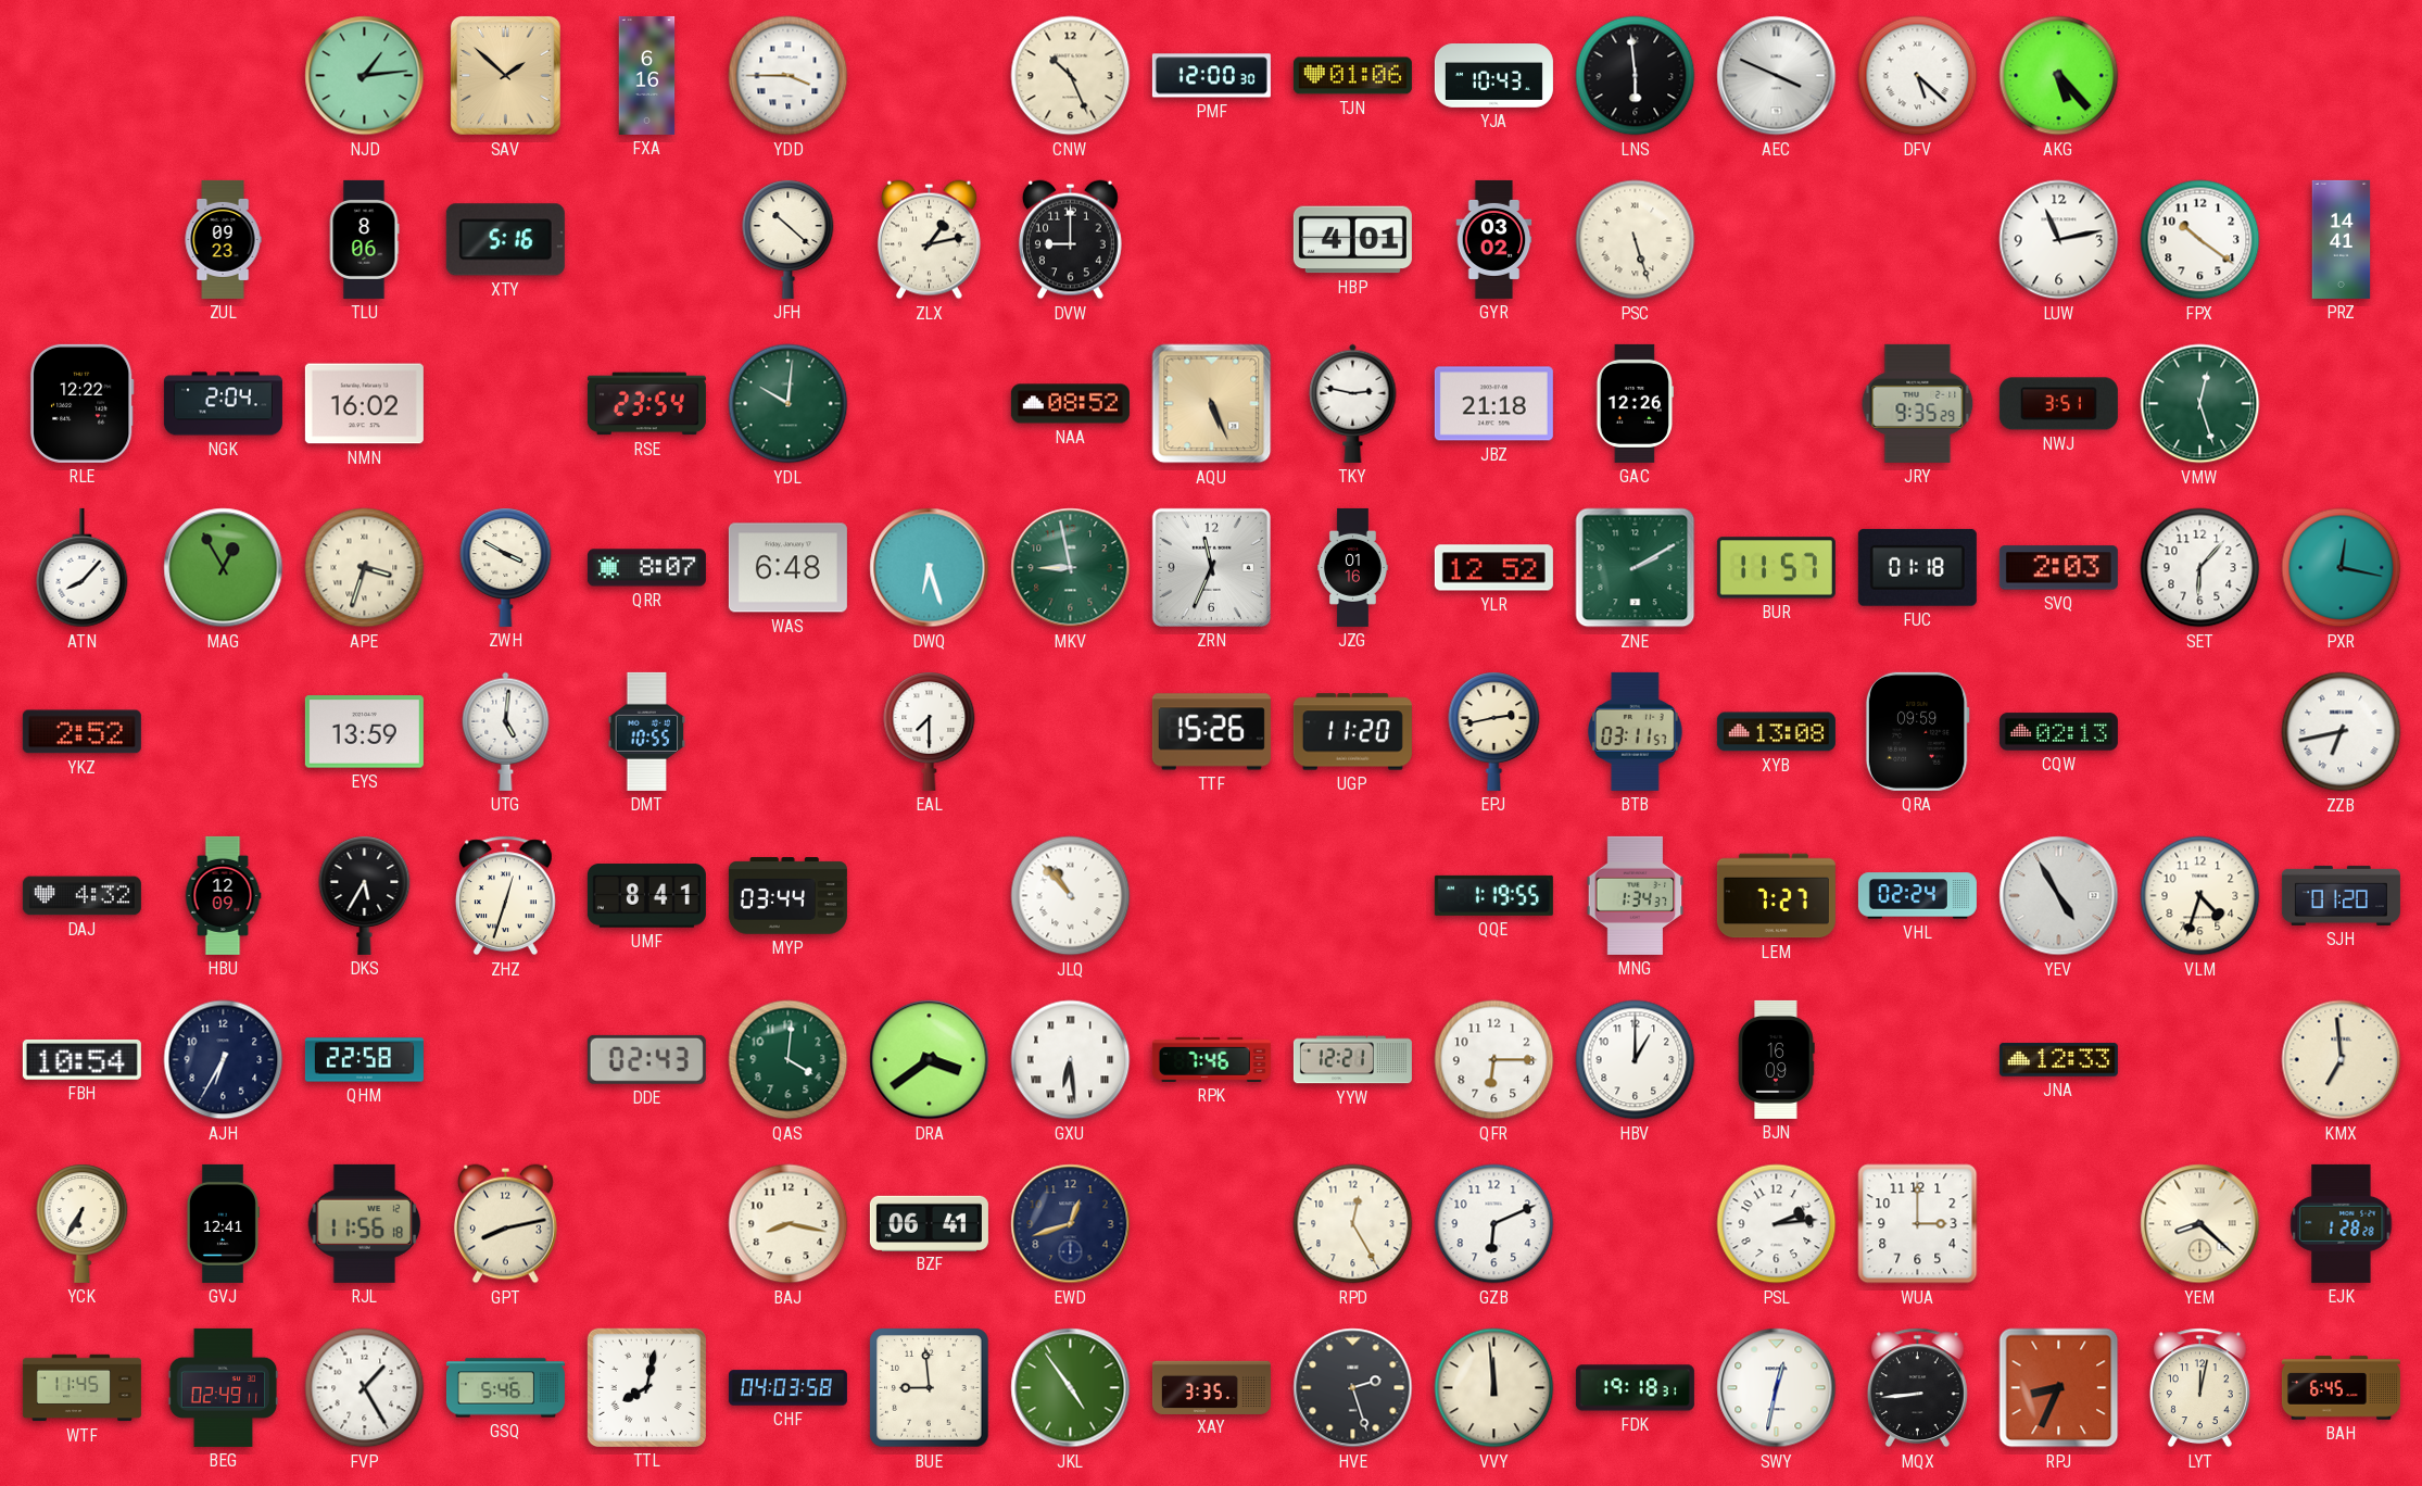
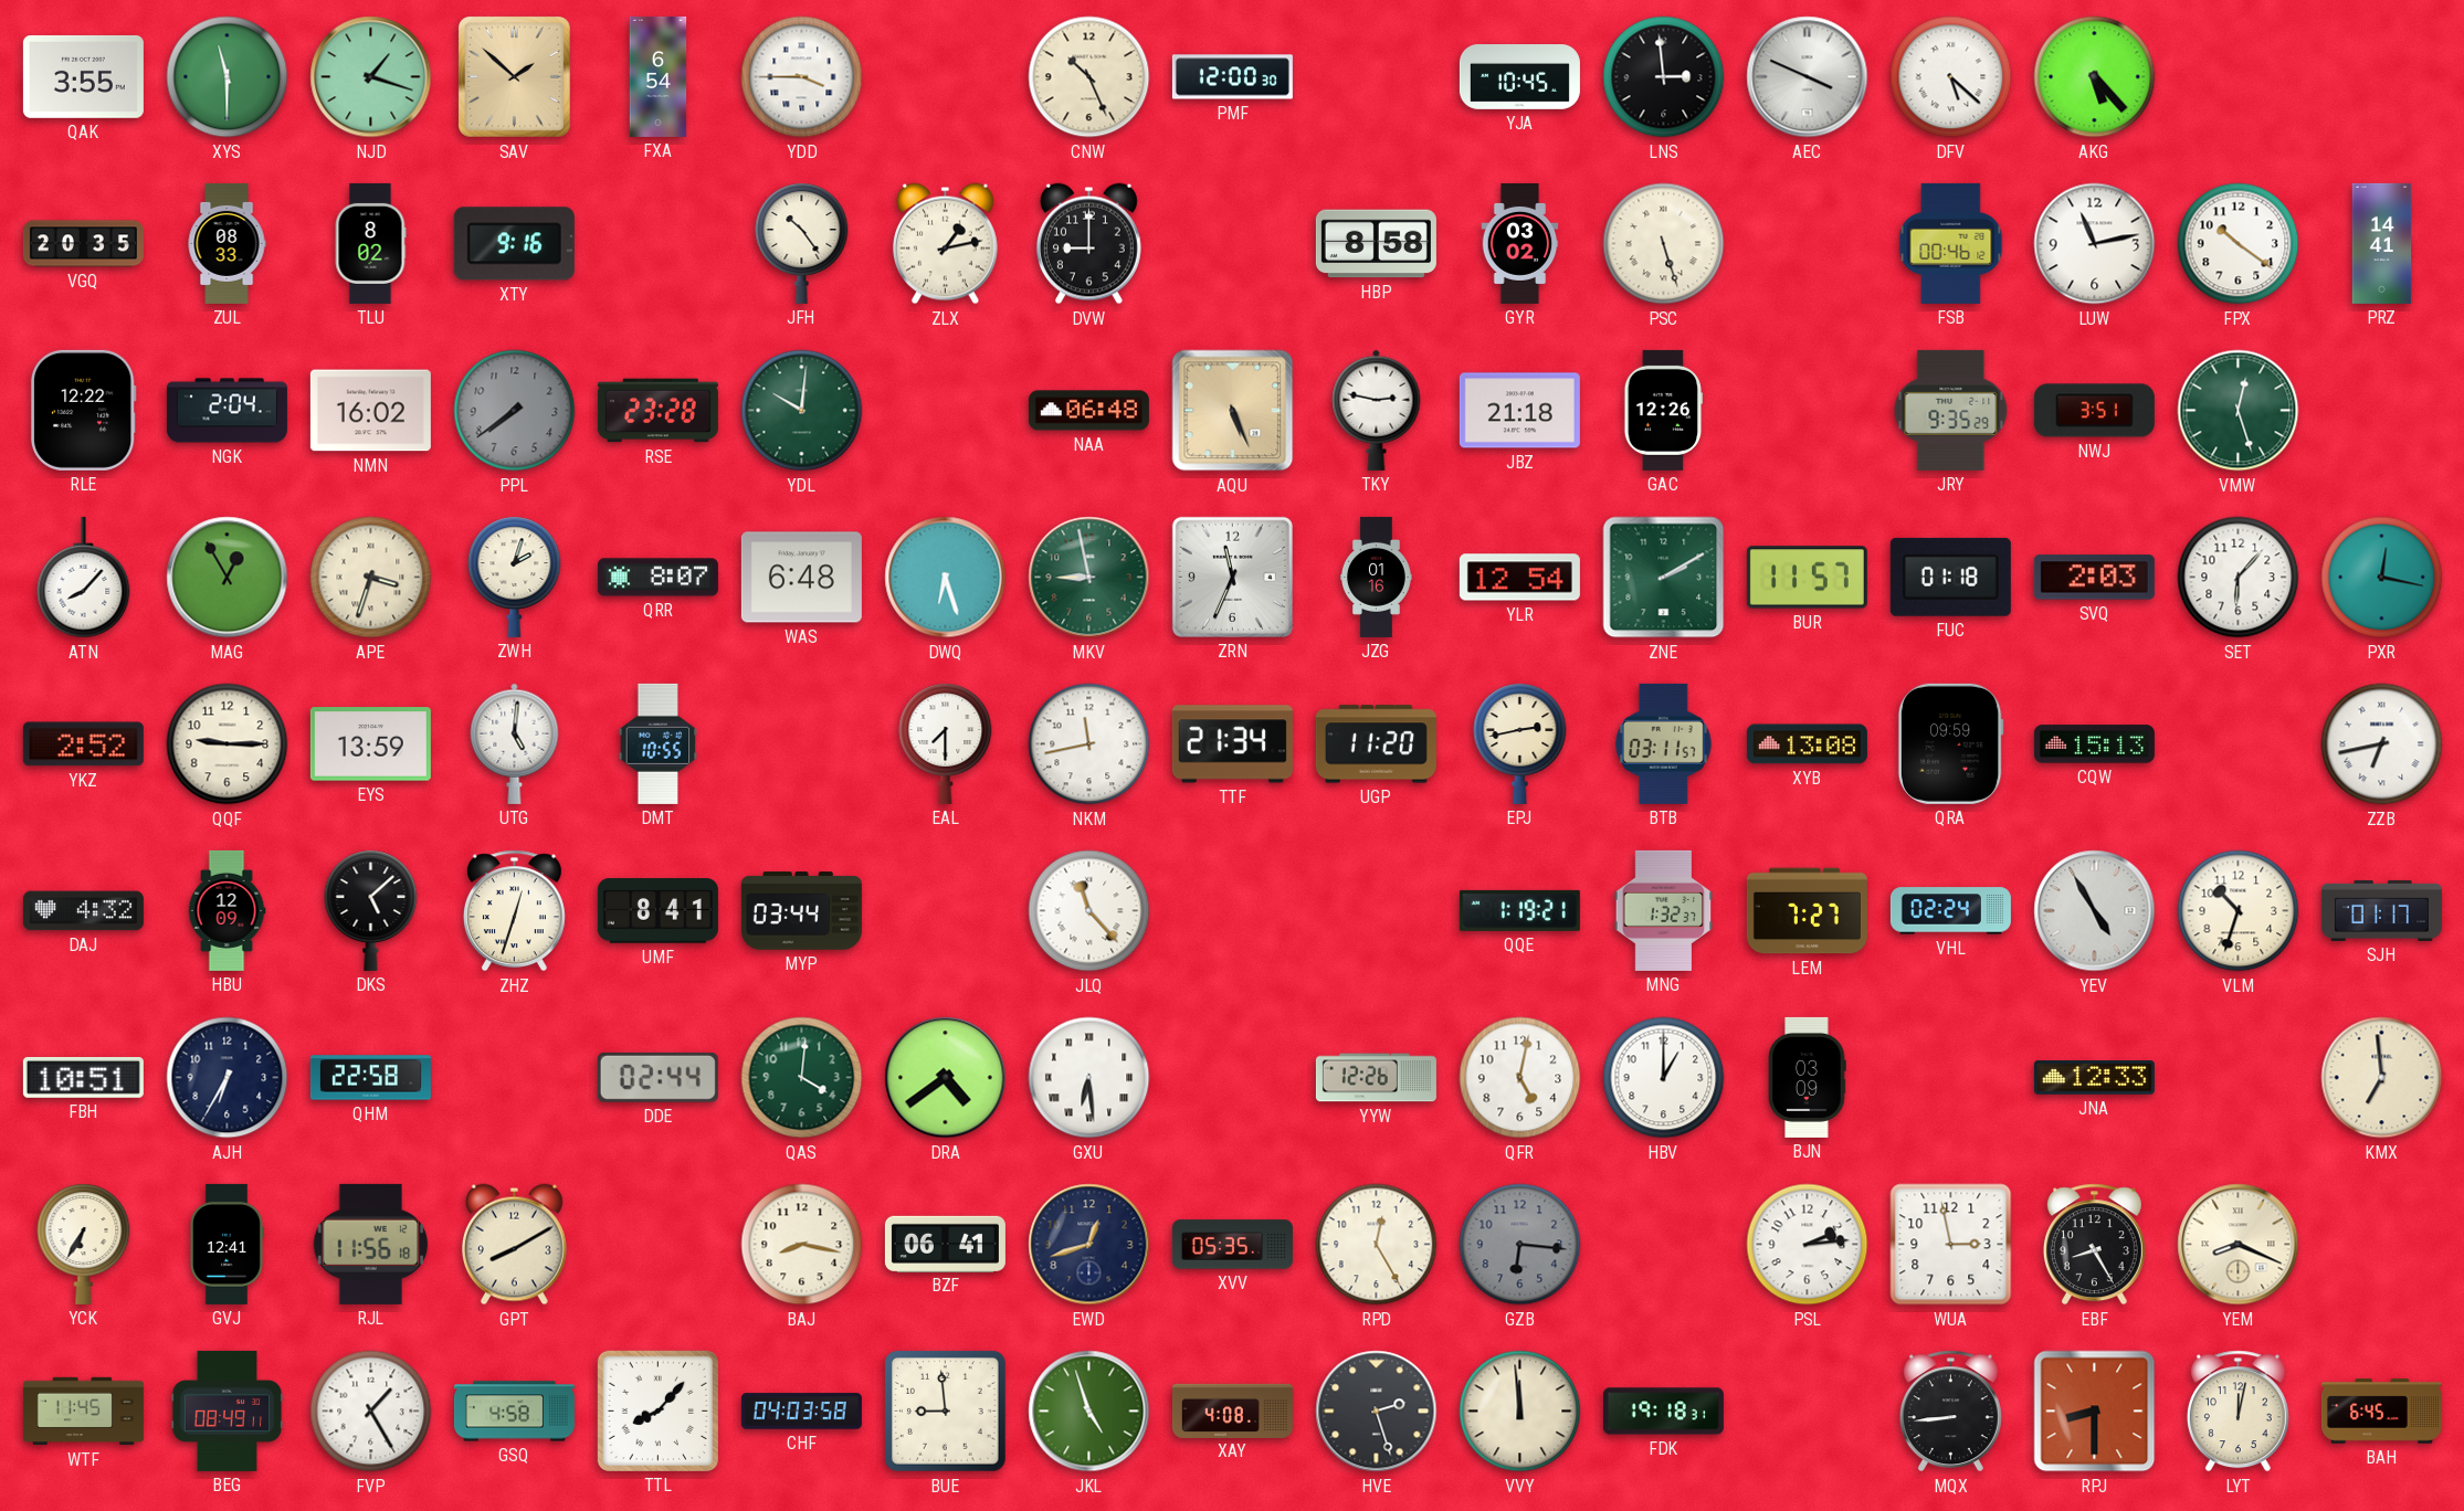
QAK: none -> 3:55 (83, 76)
XYS: none -> 11:30 (228, 77)
NJD: 1:14 -> 1:18 (371, 77)
FXA: 6:16 -> 6:54 (659, 76)
TJN: 01:06 -> none (1352, 76)
YJA: 10:43 -> 10:45 (1519, 77)
LNS: 5:59 -> 2:59 (1664, 77)
VGQ: none -> 20:35 (83, 244)
ZUL: 09:23 -> 08:33 (227, 243)
TLU: 8:06 -> 8:02 (370, 243)
XTY: 5:16 -> 9:16 (514, 244)
JFH: 10:22 -> 10:24 (802, 243)
HBP: 4:01 -> 8:58 (1376, 244)
FSB: none -> 00:46 (1951, 243)
PPL: none -> 7:39 (515, 411)
RSE: 23:54 -> 23:28 (657, 411)
NAA: 08:52 -> 06:48 (1088, 411)
ZWH: 3:50 -> 2:03 (515, 577)
YLR: 12:52 -> 12:54 (1519, 578)
QQF: none -> 9:15 (228, 744)
NKM: none -> 11:43 (1089, 744)
TTF: 15:26 -> 21:34 (1232, 744)
CQW: 02:13 -> 15:13 (2094, 744)
DKS: 5:35 -> 5:08 (371, 910)
JLQ: 10:53 -> 11:23 (1089, 911)
QQE: 1:19:55 -> 1:19:21 (1519, 910)
MNG: 1:34 -> 1:32 (1664, 910)
VLM: 4:33 -> 10:33 (2239, 911)
SJH: 01:20 -> 01:17 (2381, 910)
FBH: 10:54 -> 10:51 (83, 1077)
DDE: 02:43 -> 02:44 (657, 1077)
DRA: 3:39 -> 4:39 (946, 1078)
RPK: 7:46 -> none (1211, 1059)
YYW: 12:21 -> 12:26 (1376, 1078)
QFR: 6:15 -> 5:02 (1520, 1078)
BJN: 16:09 -> 03:09 (1808, 1077)
GPT: 8:13 -> 8:10 (514, 1245)
XVV: none -> 05:35 (1232, 1245)
GZB: 6:11 -> 6:16 (1520, 1245)
GZB dial: white -> grey (1520, 1245)
WUA: 3:00 -> 2:58 (1951, 1245)
EBF: none -> 8:25 (2094, 1245)
YEM: 8:22 -> 8:19 (2239, 1245)
EJK: 1:28 -> none (2342, 1223)
BEG: 02:49 -> 08:49 (228, 1410)
GSQ: 5:46 -> 4:58 (514, 1412)
TTL: 8:02 -> 8:07 (657, 1410)
JKL: 4:54 -> 4:57 (1089, 1412)
XAY: 3:35 -> 4:08 (1232, 1410)
SWY: 12:32 -> none (1777, 1388)
RPJ: 8:34 -> 8:30 (2095, 1412)
